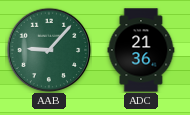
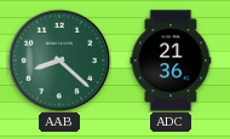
AAB: 9:07 -> 8:22 (59, 60)
